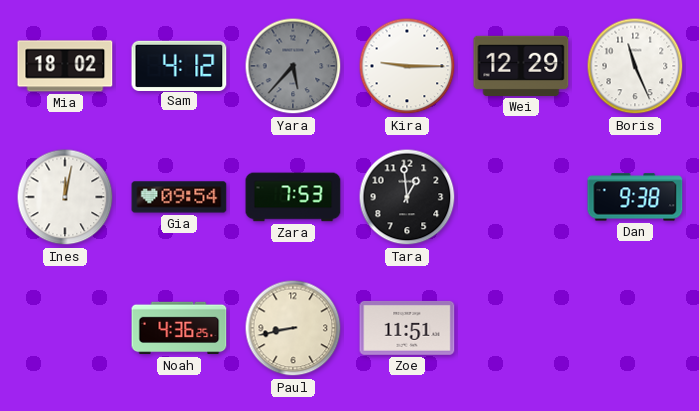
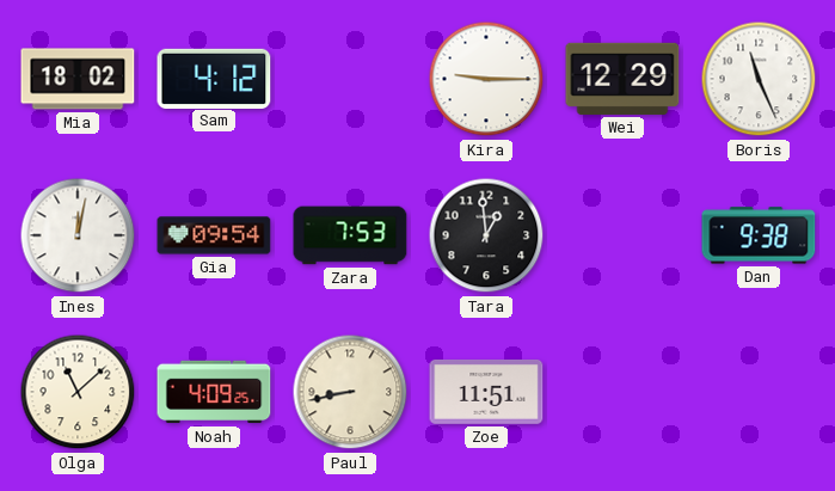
Yara: 5:37 -> none (293, 66)
Olga: none -> 11:08 (78, 392)
Noah: 4:36 -> 4:09 (214, 392)
